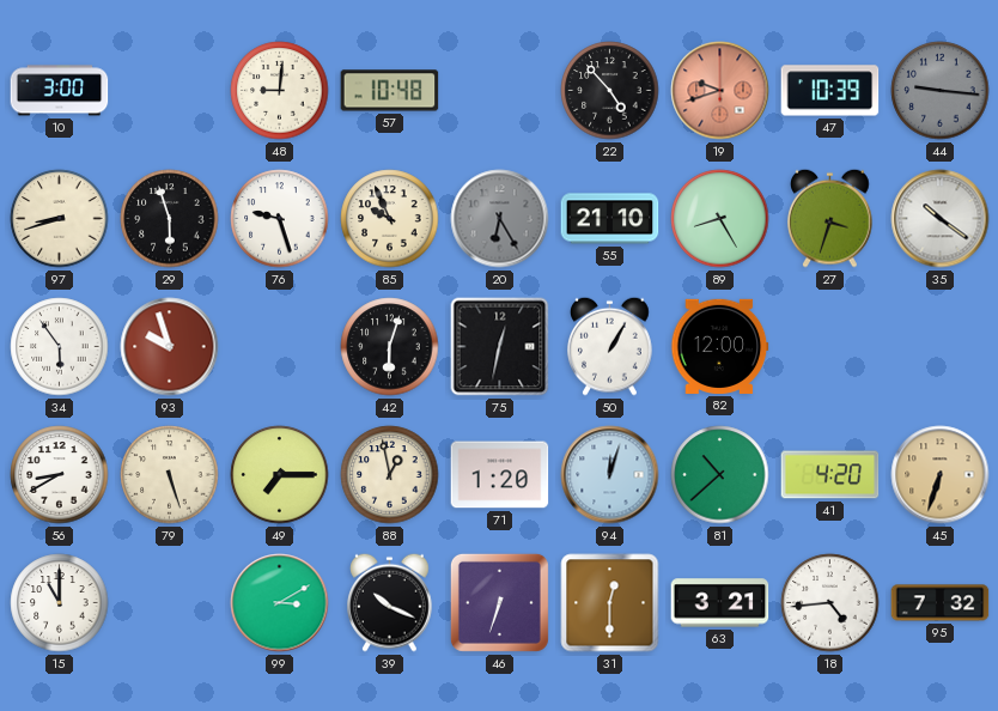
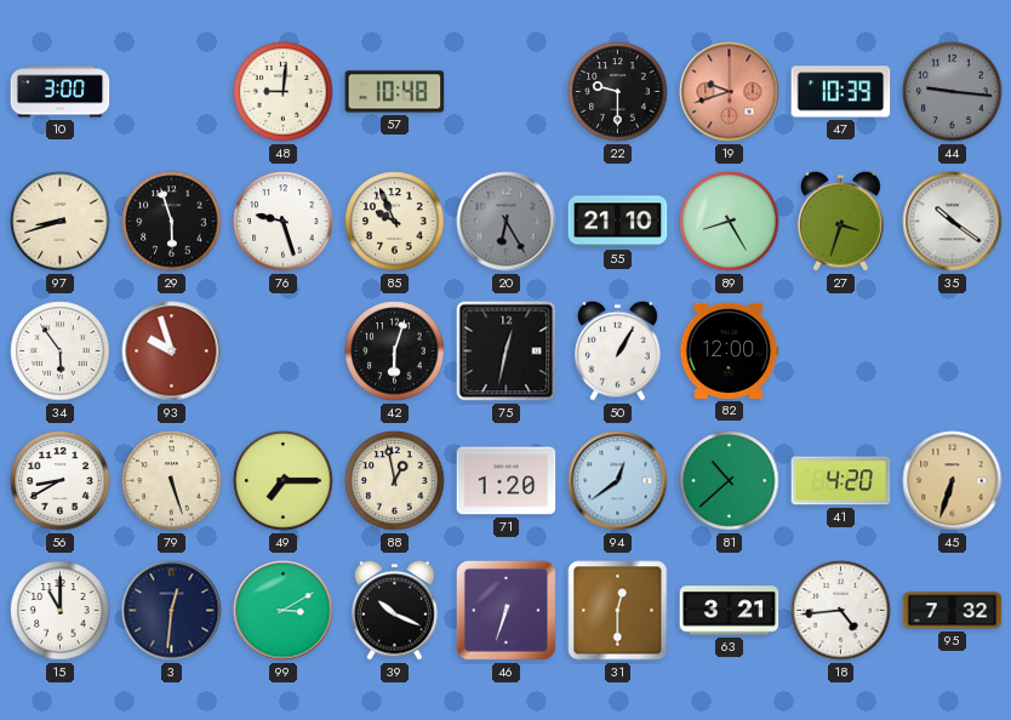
22: 4:53 -> 9:30 (618, 92)
94: 12:03 -> 12:39 (618, 481)
3: none -> 12:31 (172, 611)
